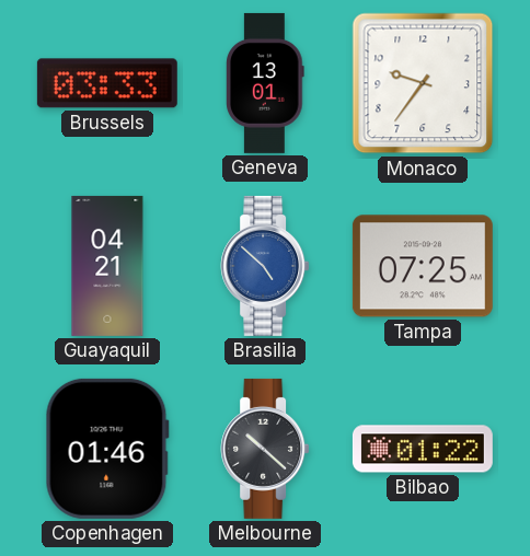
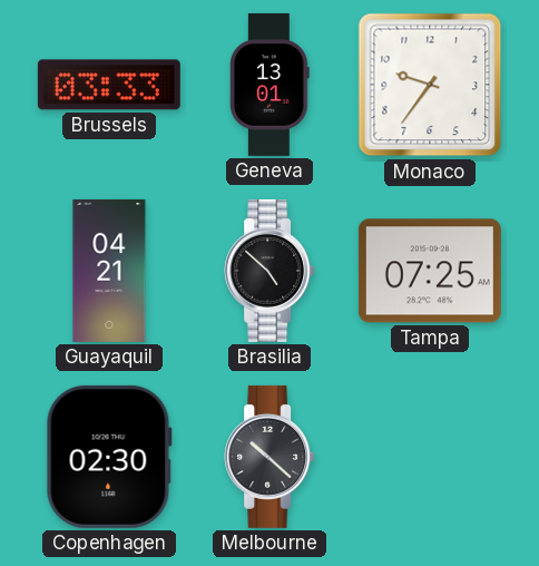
Brasilia dial: blue -> black (269, 271)
Copenhagen: 01:46 -> 02:30 (109, 457)
Bilbao: 01:22 -> none (423, 449)
